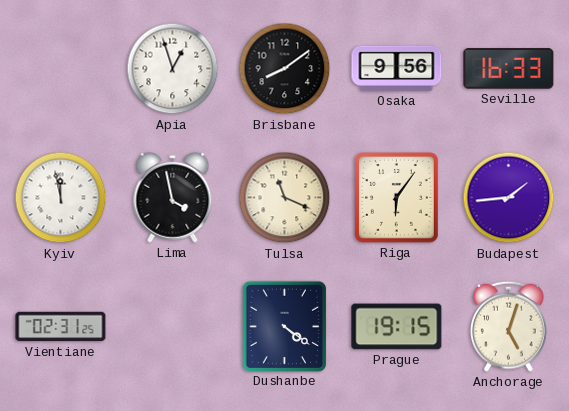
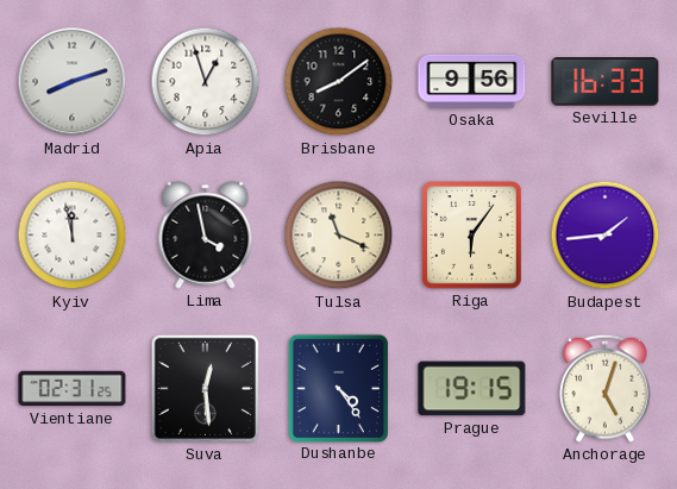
Madrid: none -> 8:12 (73, 82)
Suva: none -> 12:29 (205, 388)
Dushanbe: 4:21 -> 4:24 (338, 388)
